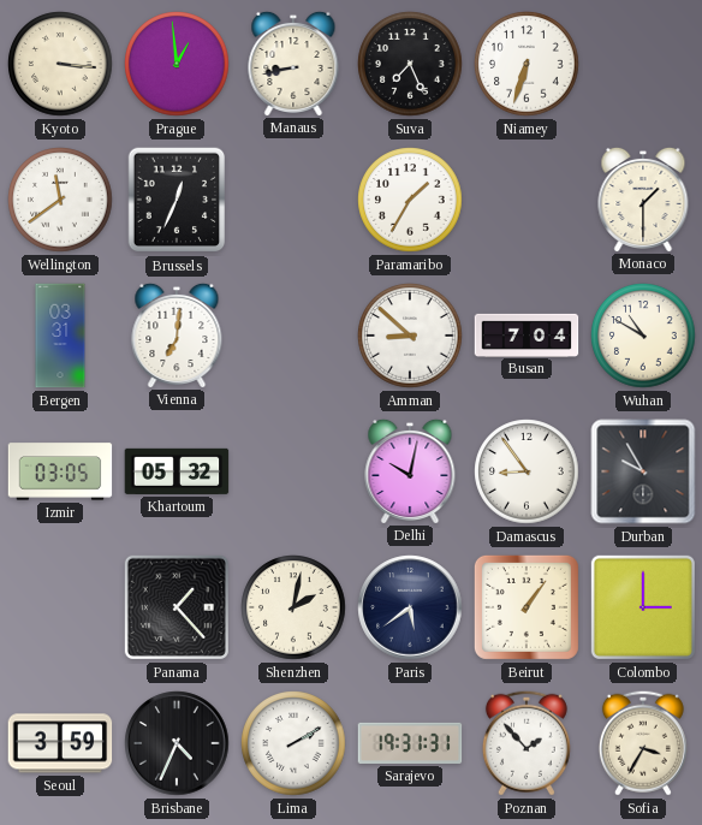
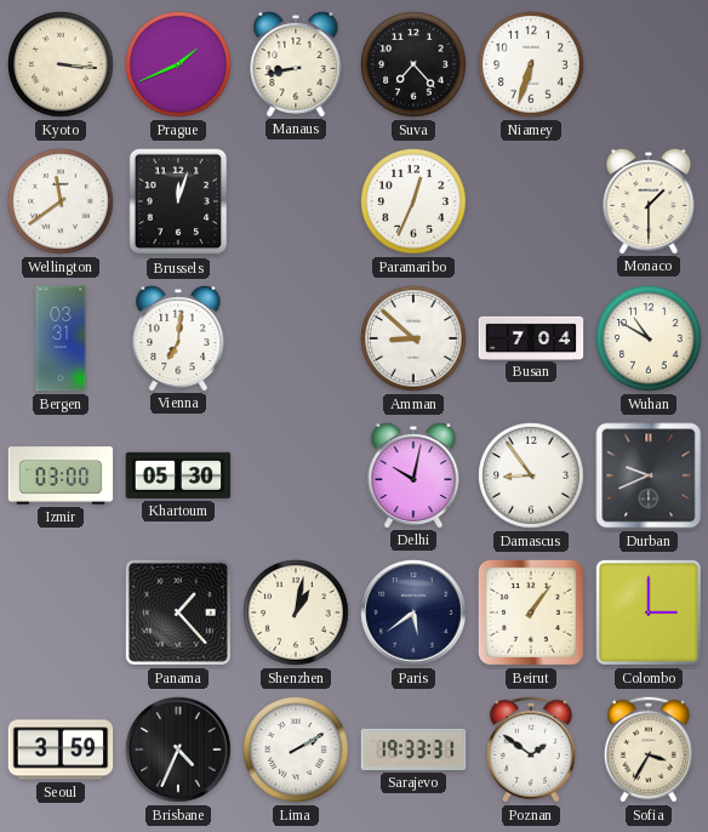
Prague: 12:59 -> 1:41 (178, 64)
Suva: 7:26 -> 7:23 (413, 64)
Brussels: 12:34 -> 12:03 (178, 201)
Paramaribo: 1:35 -> 12:34 (413, 201)
Izmir: 03:05 -> 03:00 (61, 475)
Khartoum: 05:32 -> 05:30 (178, 475)
Durban: 9:55 -> 9:41 (649, 475)
Shenzhen: 2:02 -> 1:02 (296, 612)
Sarajevo: 19:31 -> 19:33 (413, 750)
Poznan: 1:53 -> 1:51 (531, 750)
